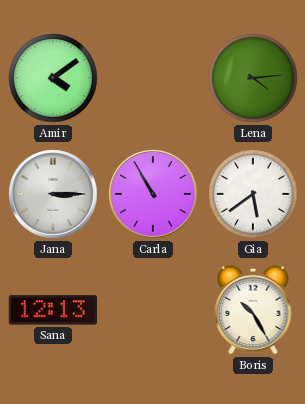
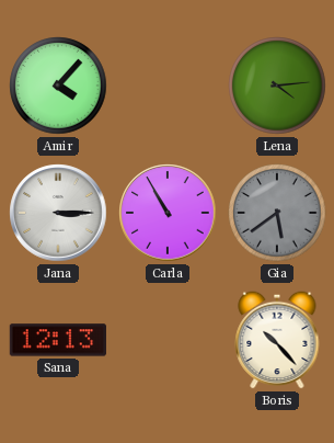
Amir: 4:09 -> 4:07 (58, 86)
Gia dial: white -> grey (277, 213)
Boris: 10:25 -> 10:23 (277, 340)
